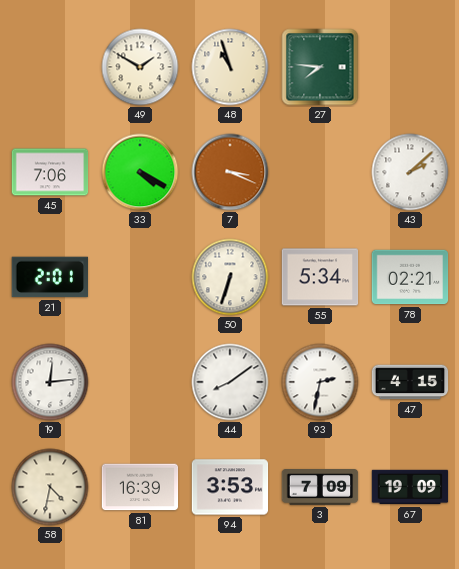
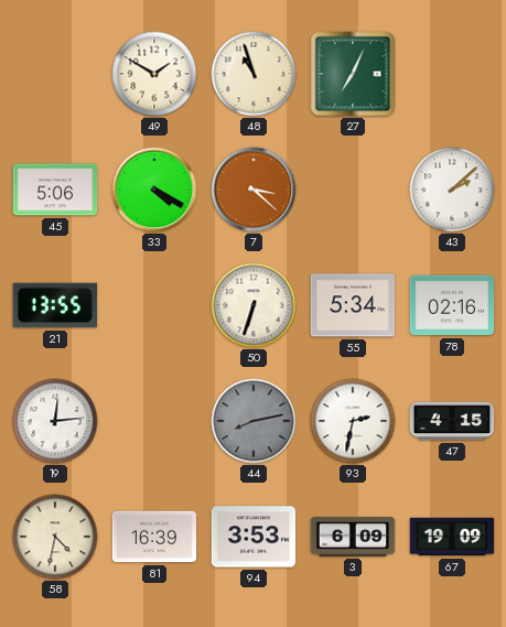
27: 7:46 -> 7:04 (353, 74)
45: 7:06 -> 5:06 (55, 190)
7: 3:19 -> 3:22 (254, 190)
21: 2:01 -> 13:55 (54, 305)
78: 02:21 -> 02:16 (452, 305)
44: 8:09 -> 8:13 (254, 421)
44 dial: white -> grey (254, 421)
3: 7:09 -> 6:09 (353, 538)
